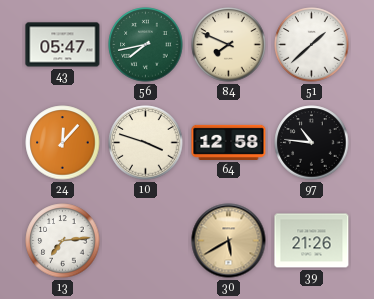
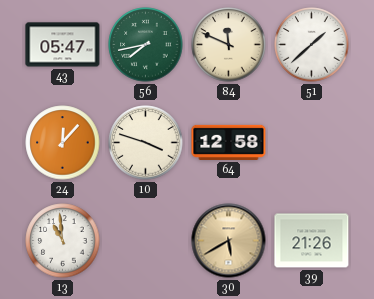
84: 7:49 -> 11:49 (229, 45)
97: 10:46 -> none (312, 143)
13: 7:14 -> 10:59 (63, 241)
